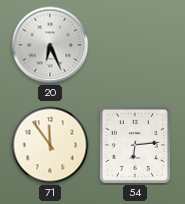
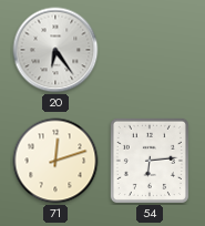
20: 6:26 -> 6:24 (55, 50)
71: 11:54 -> 12:12 (55, 161)
